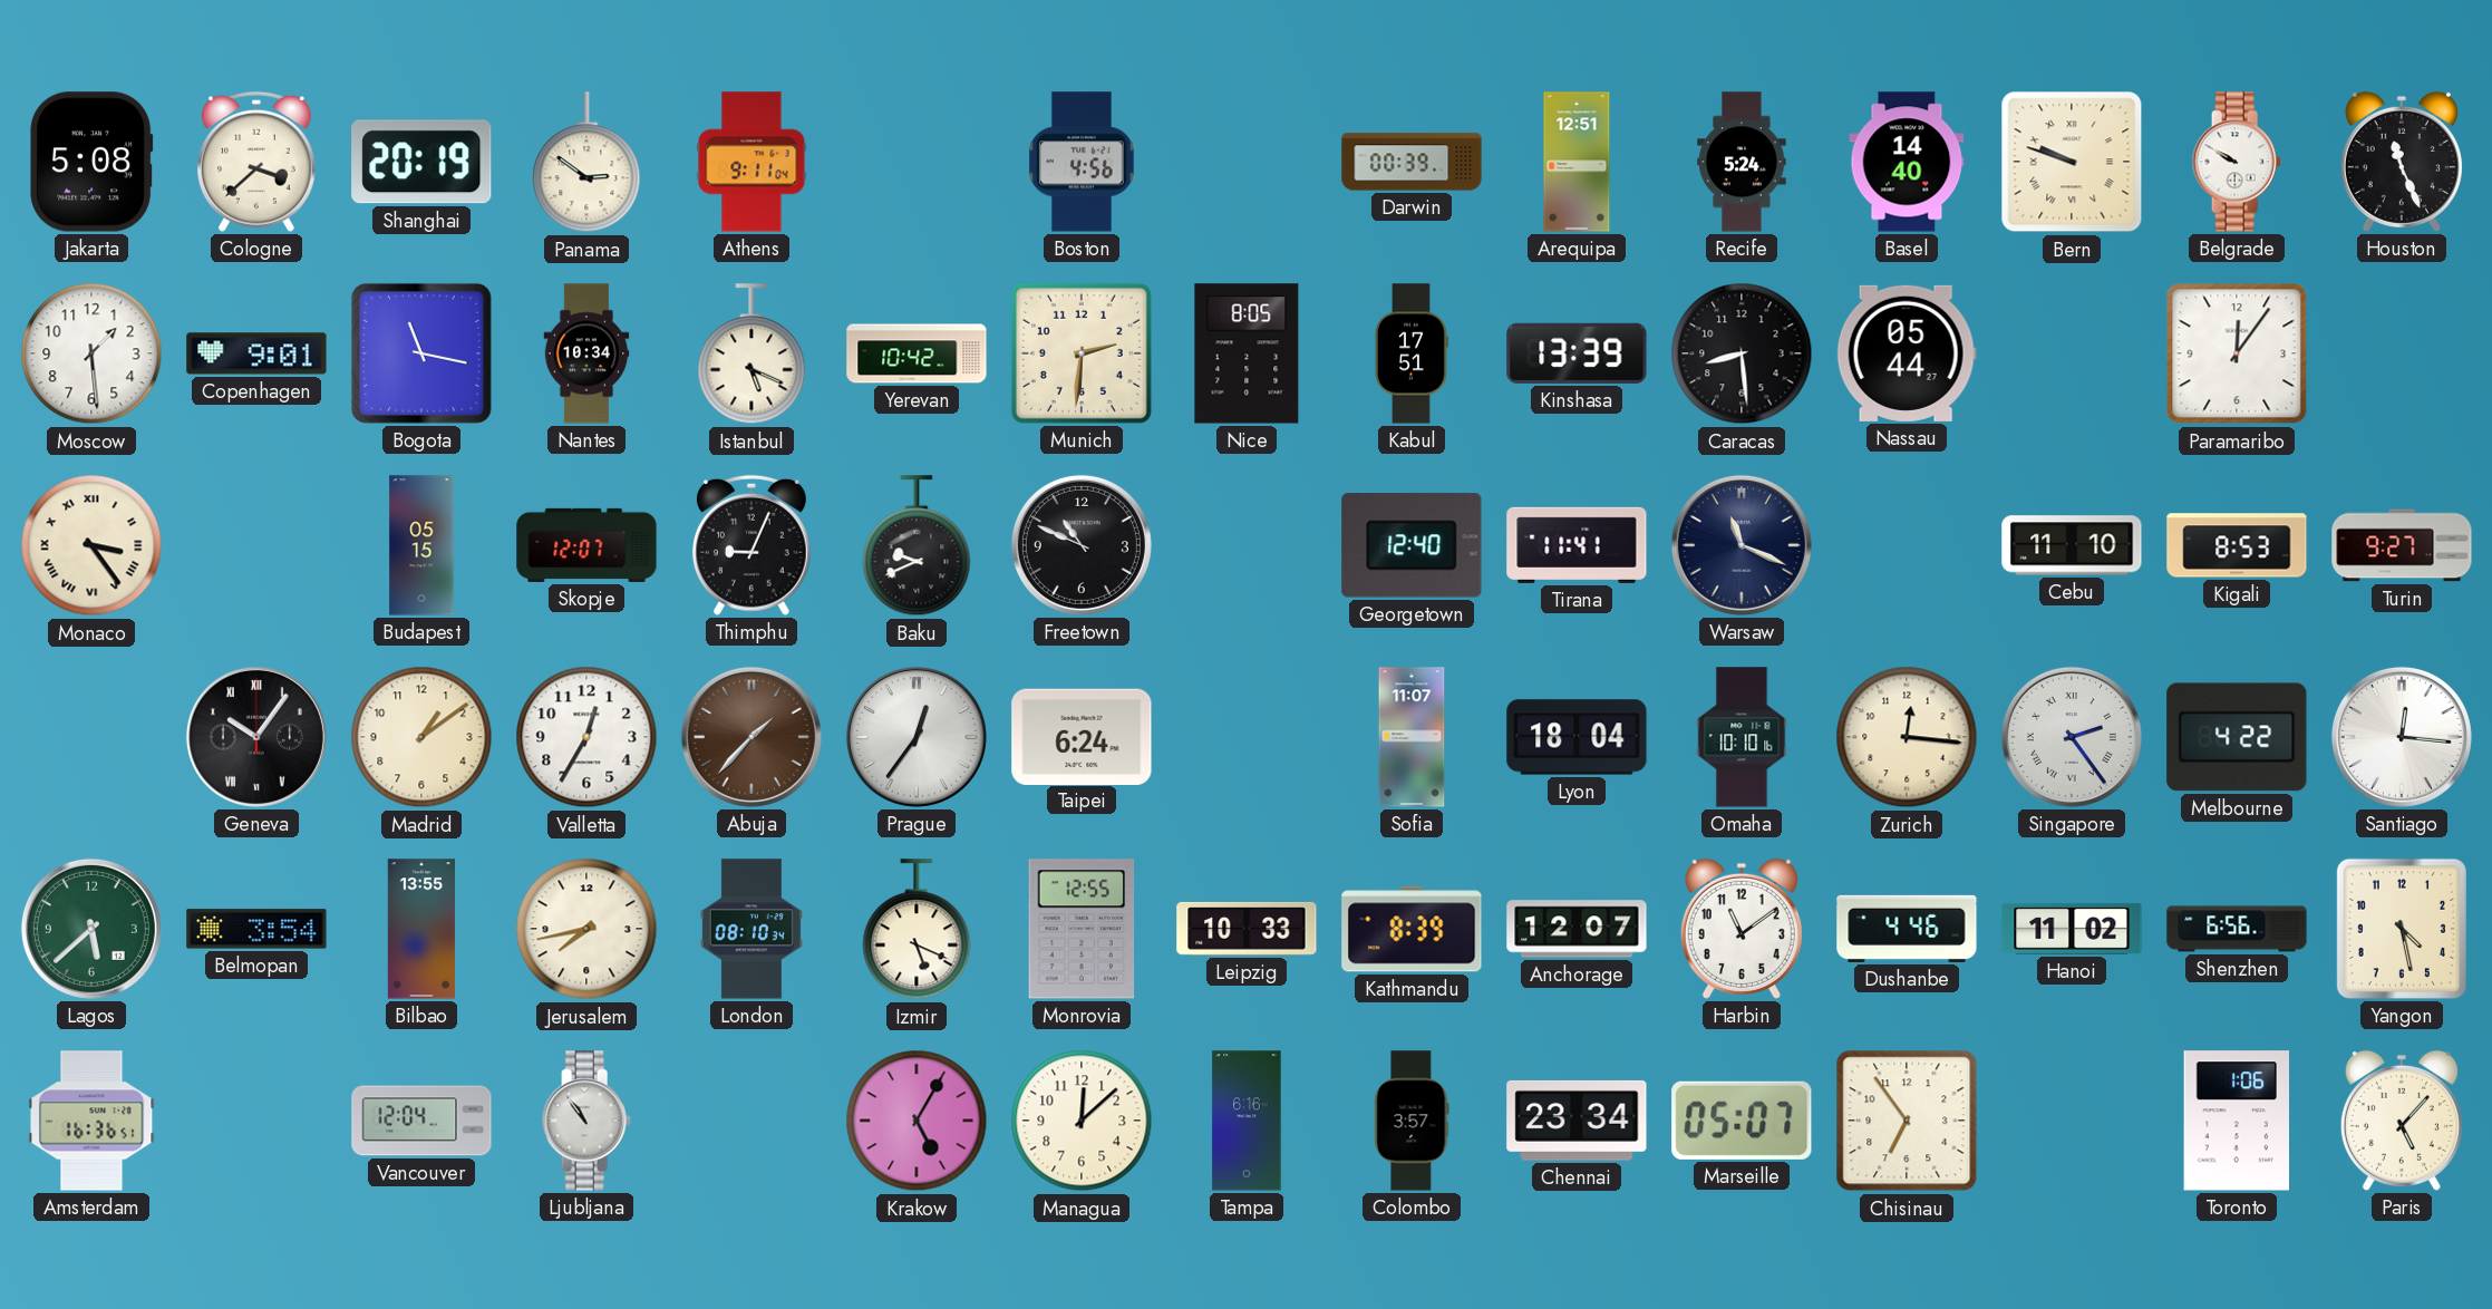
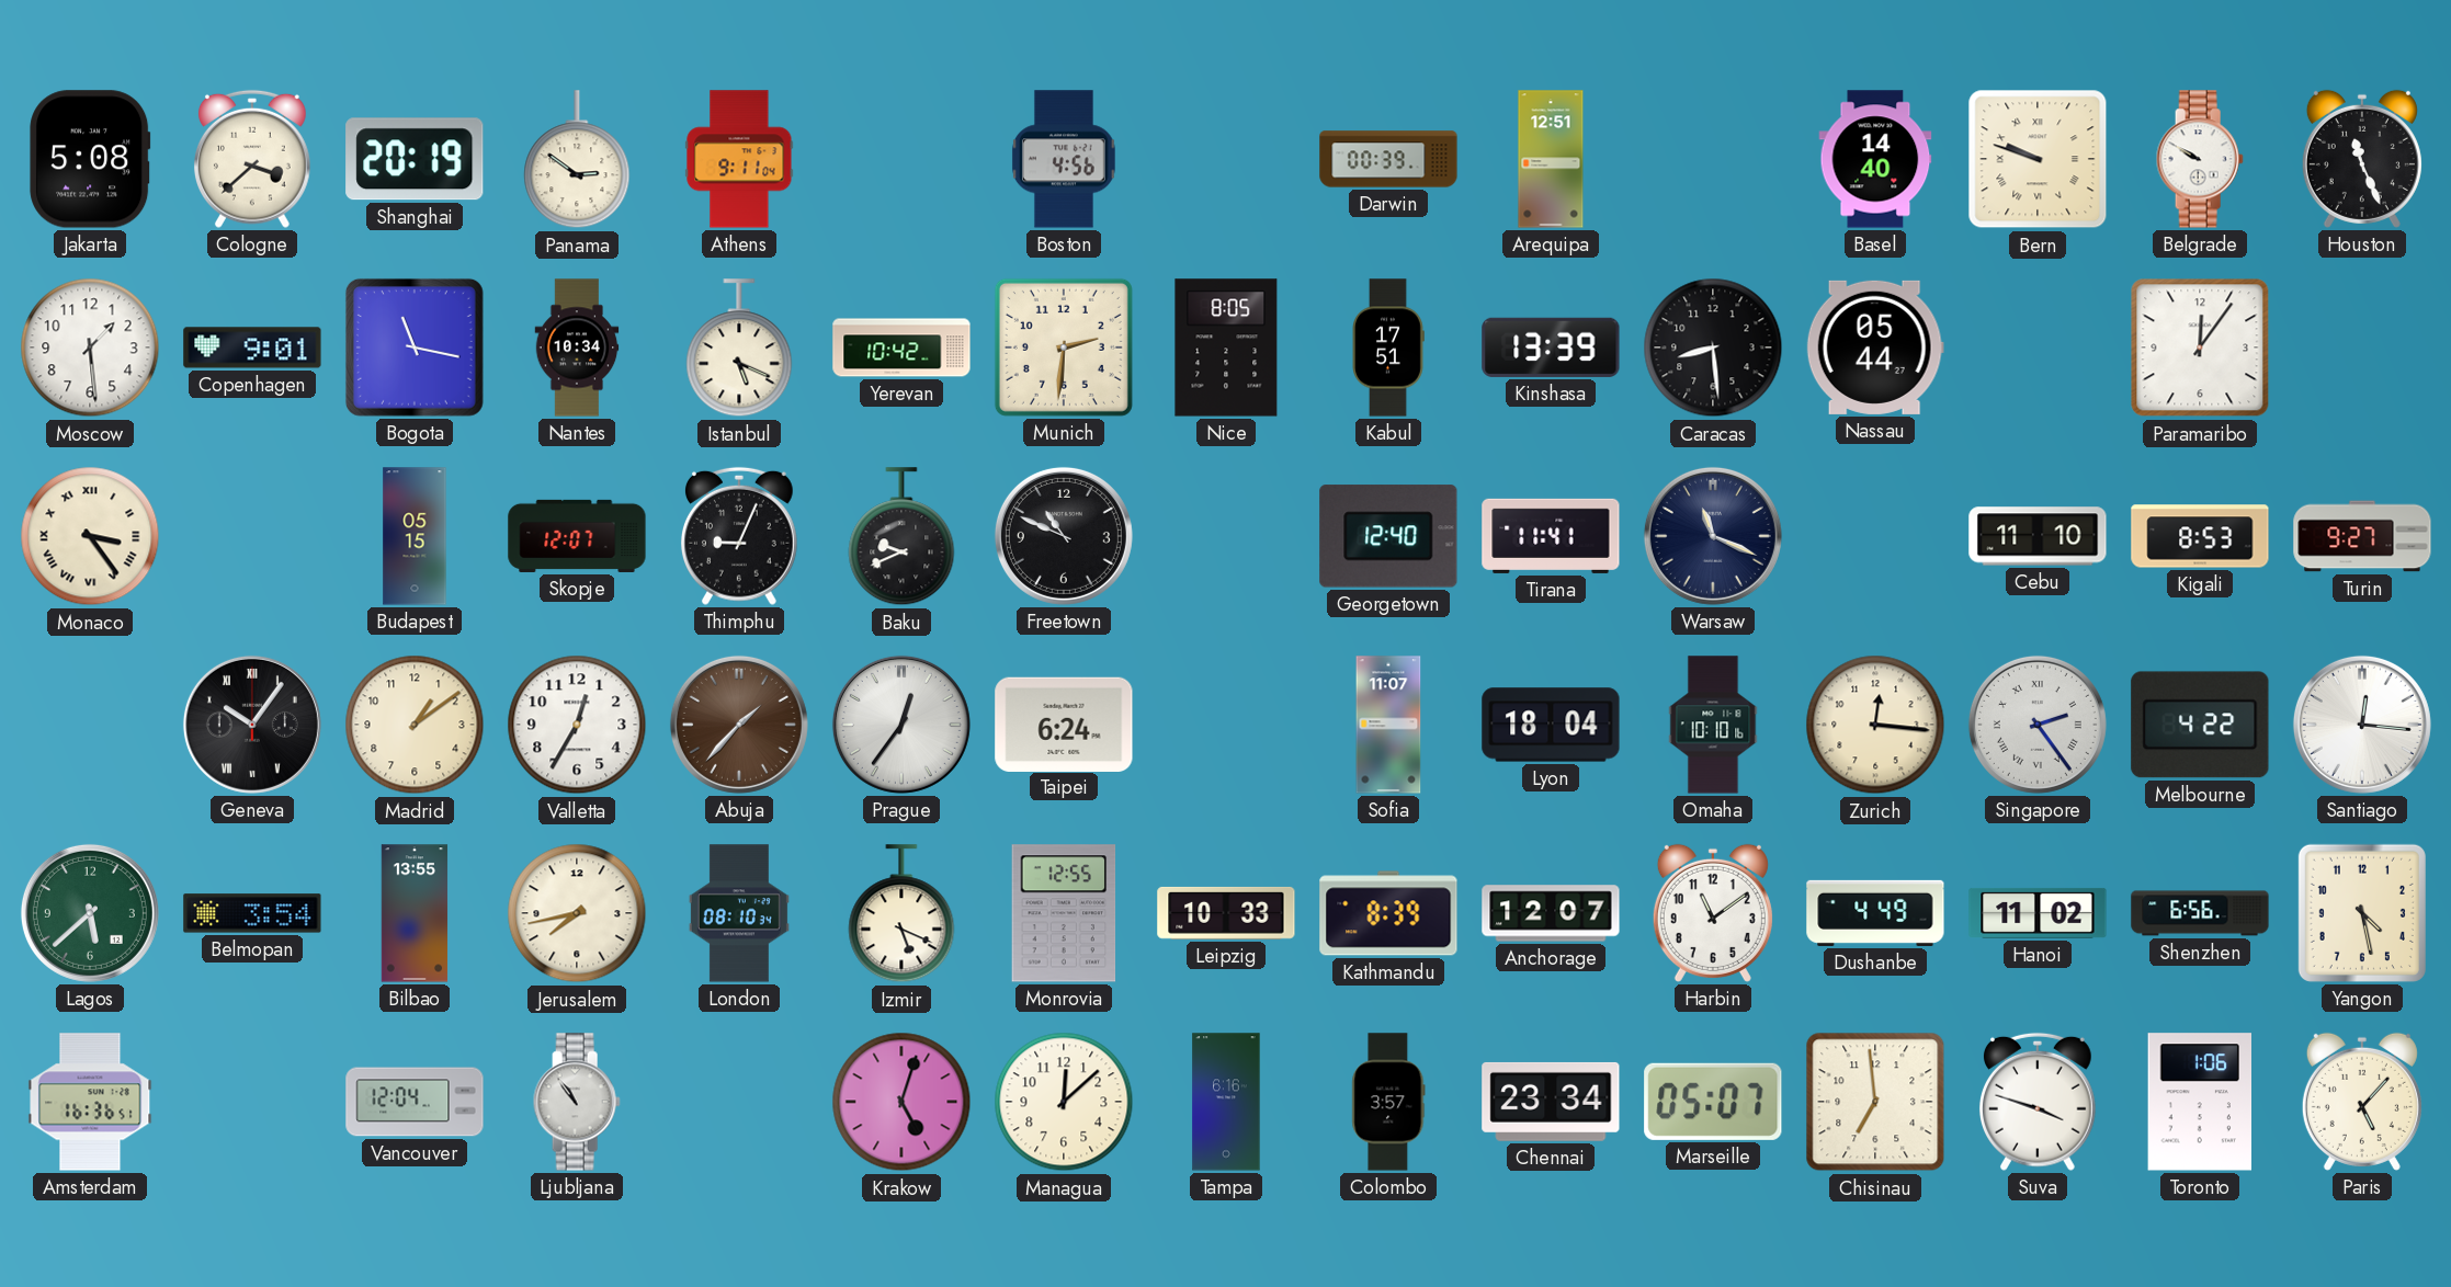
Recife: 5:24 -> none (1742, 162)
Dushanbe: 4:46 -> 4:49 (1875, 913)
Krakow: 5:05 -> 5:03 (901, 1102)
Chisinau: 6:54 -> 6:59 (1875, 1102)
Suva: none -> 3:48 (2038, 1102)
